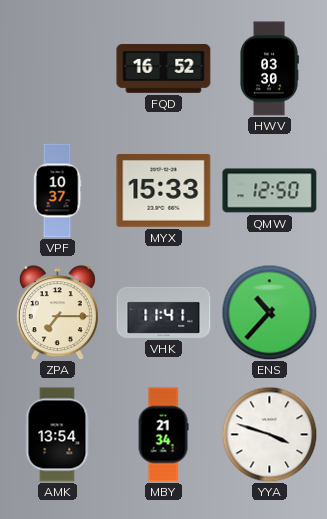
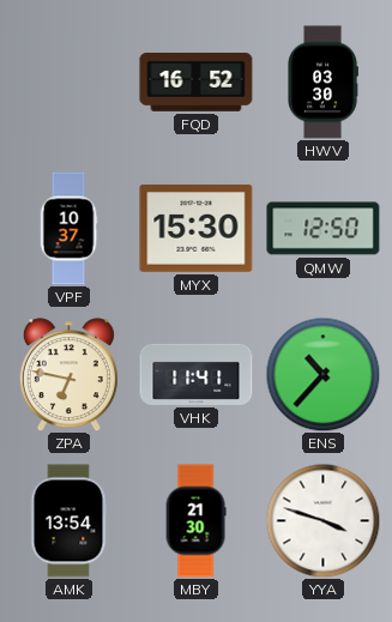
MYX: 15:33 -> 15:30 (197, 228)
ZPA: 7:15 -> 6:47 (68, 375)
MBY: 21:34 -> 21:30 (195, 521)
